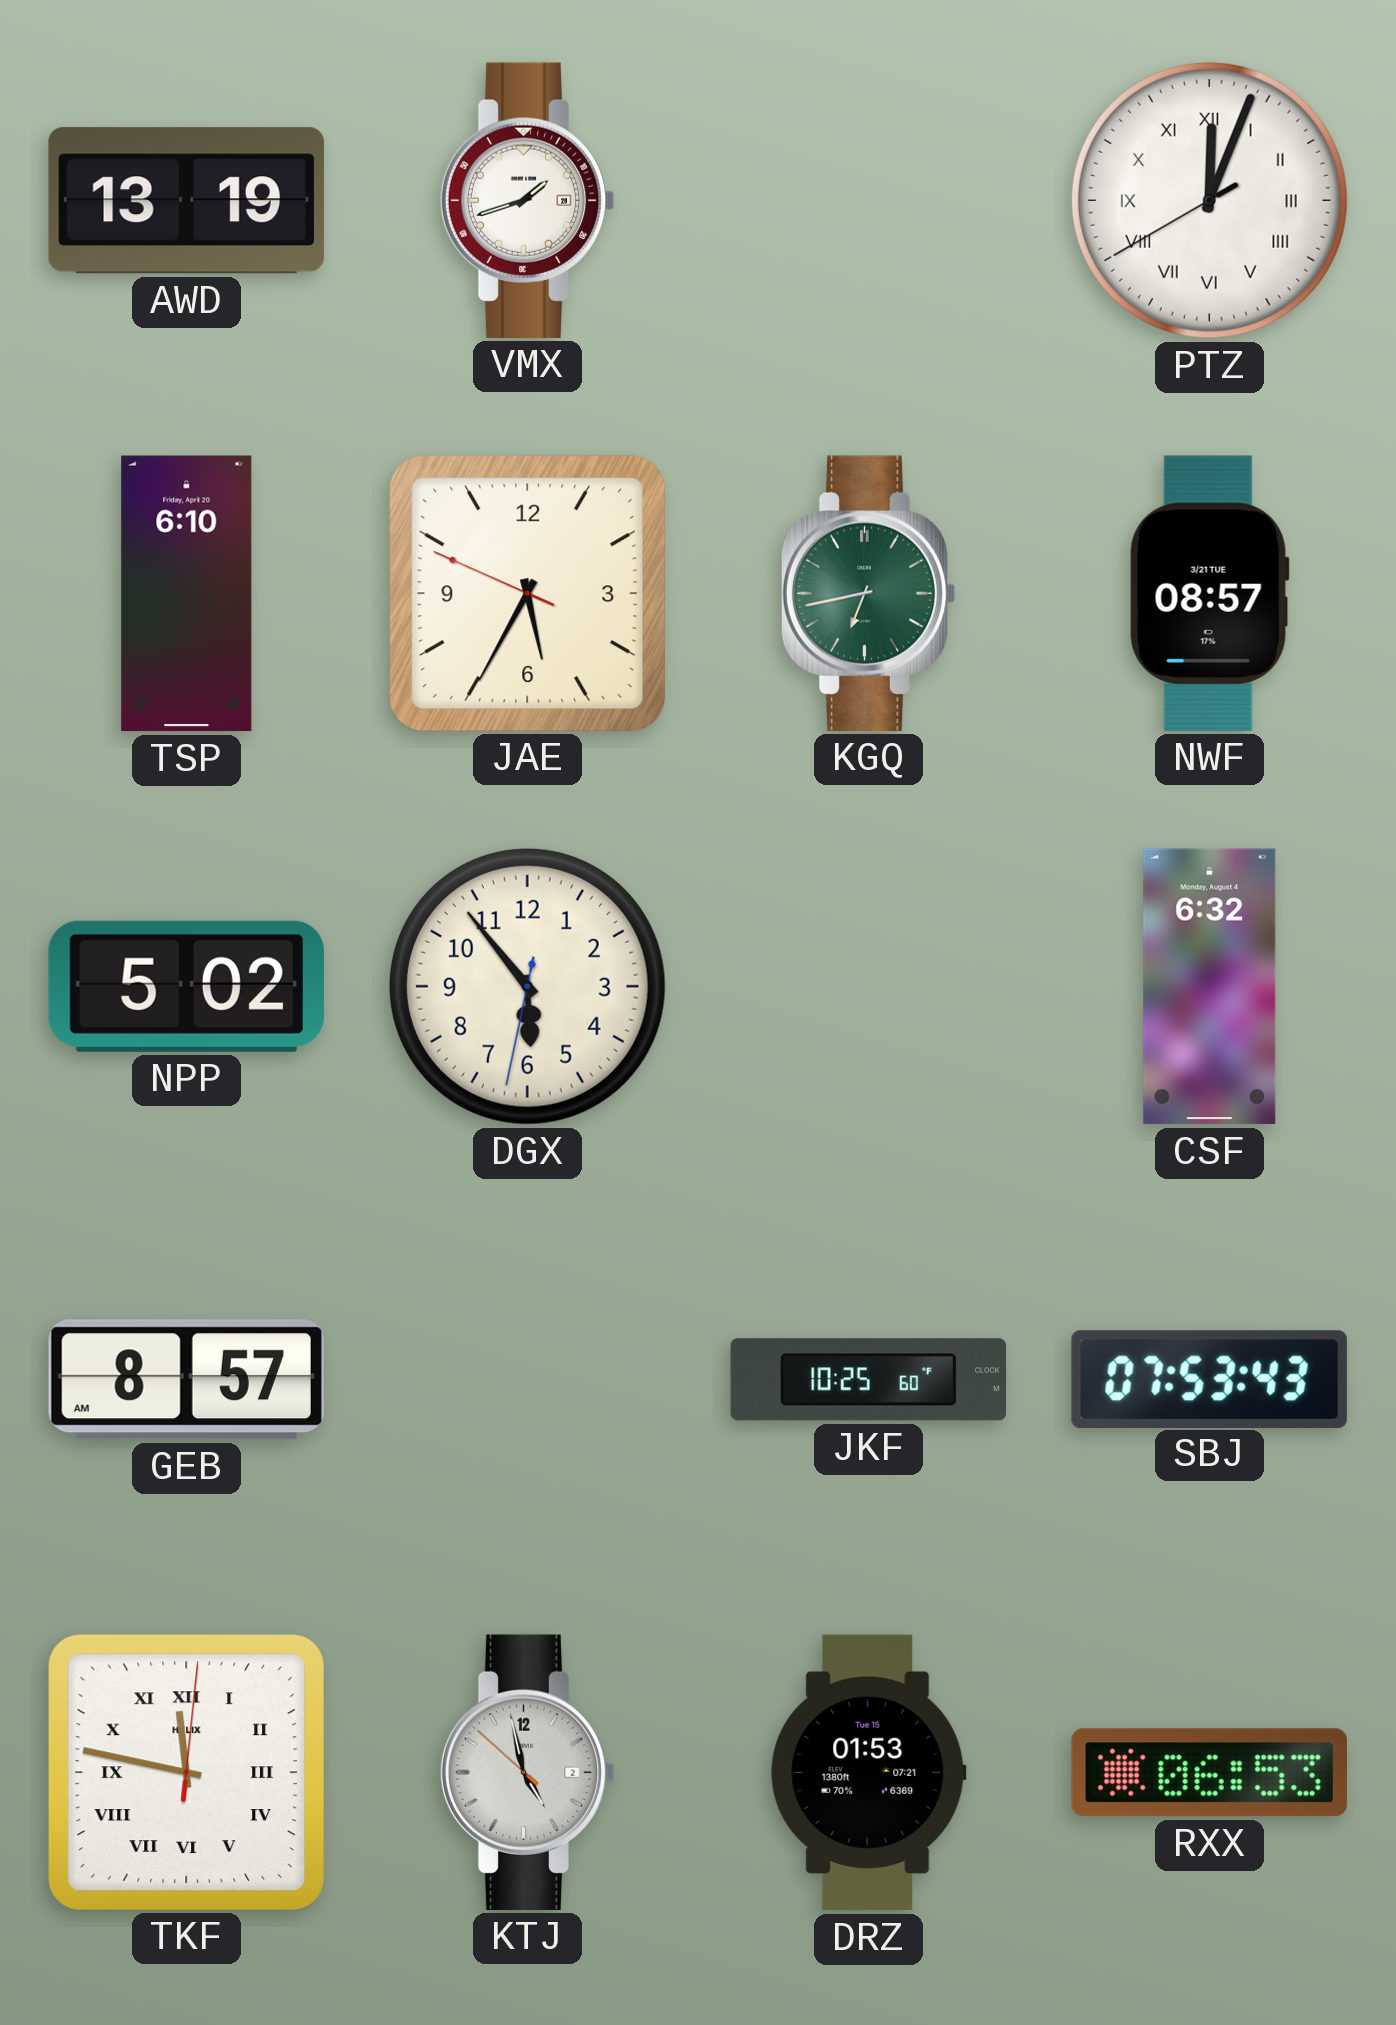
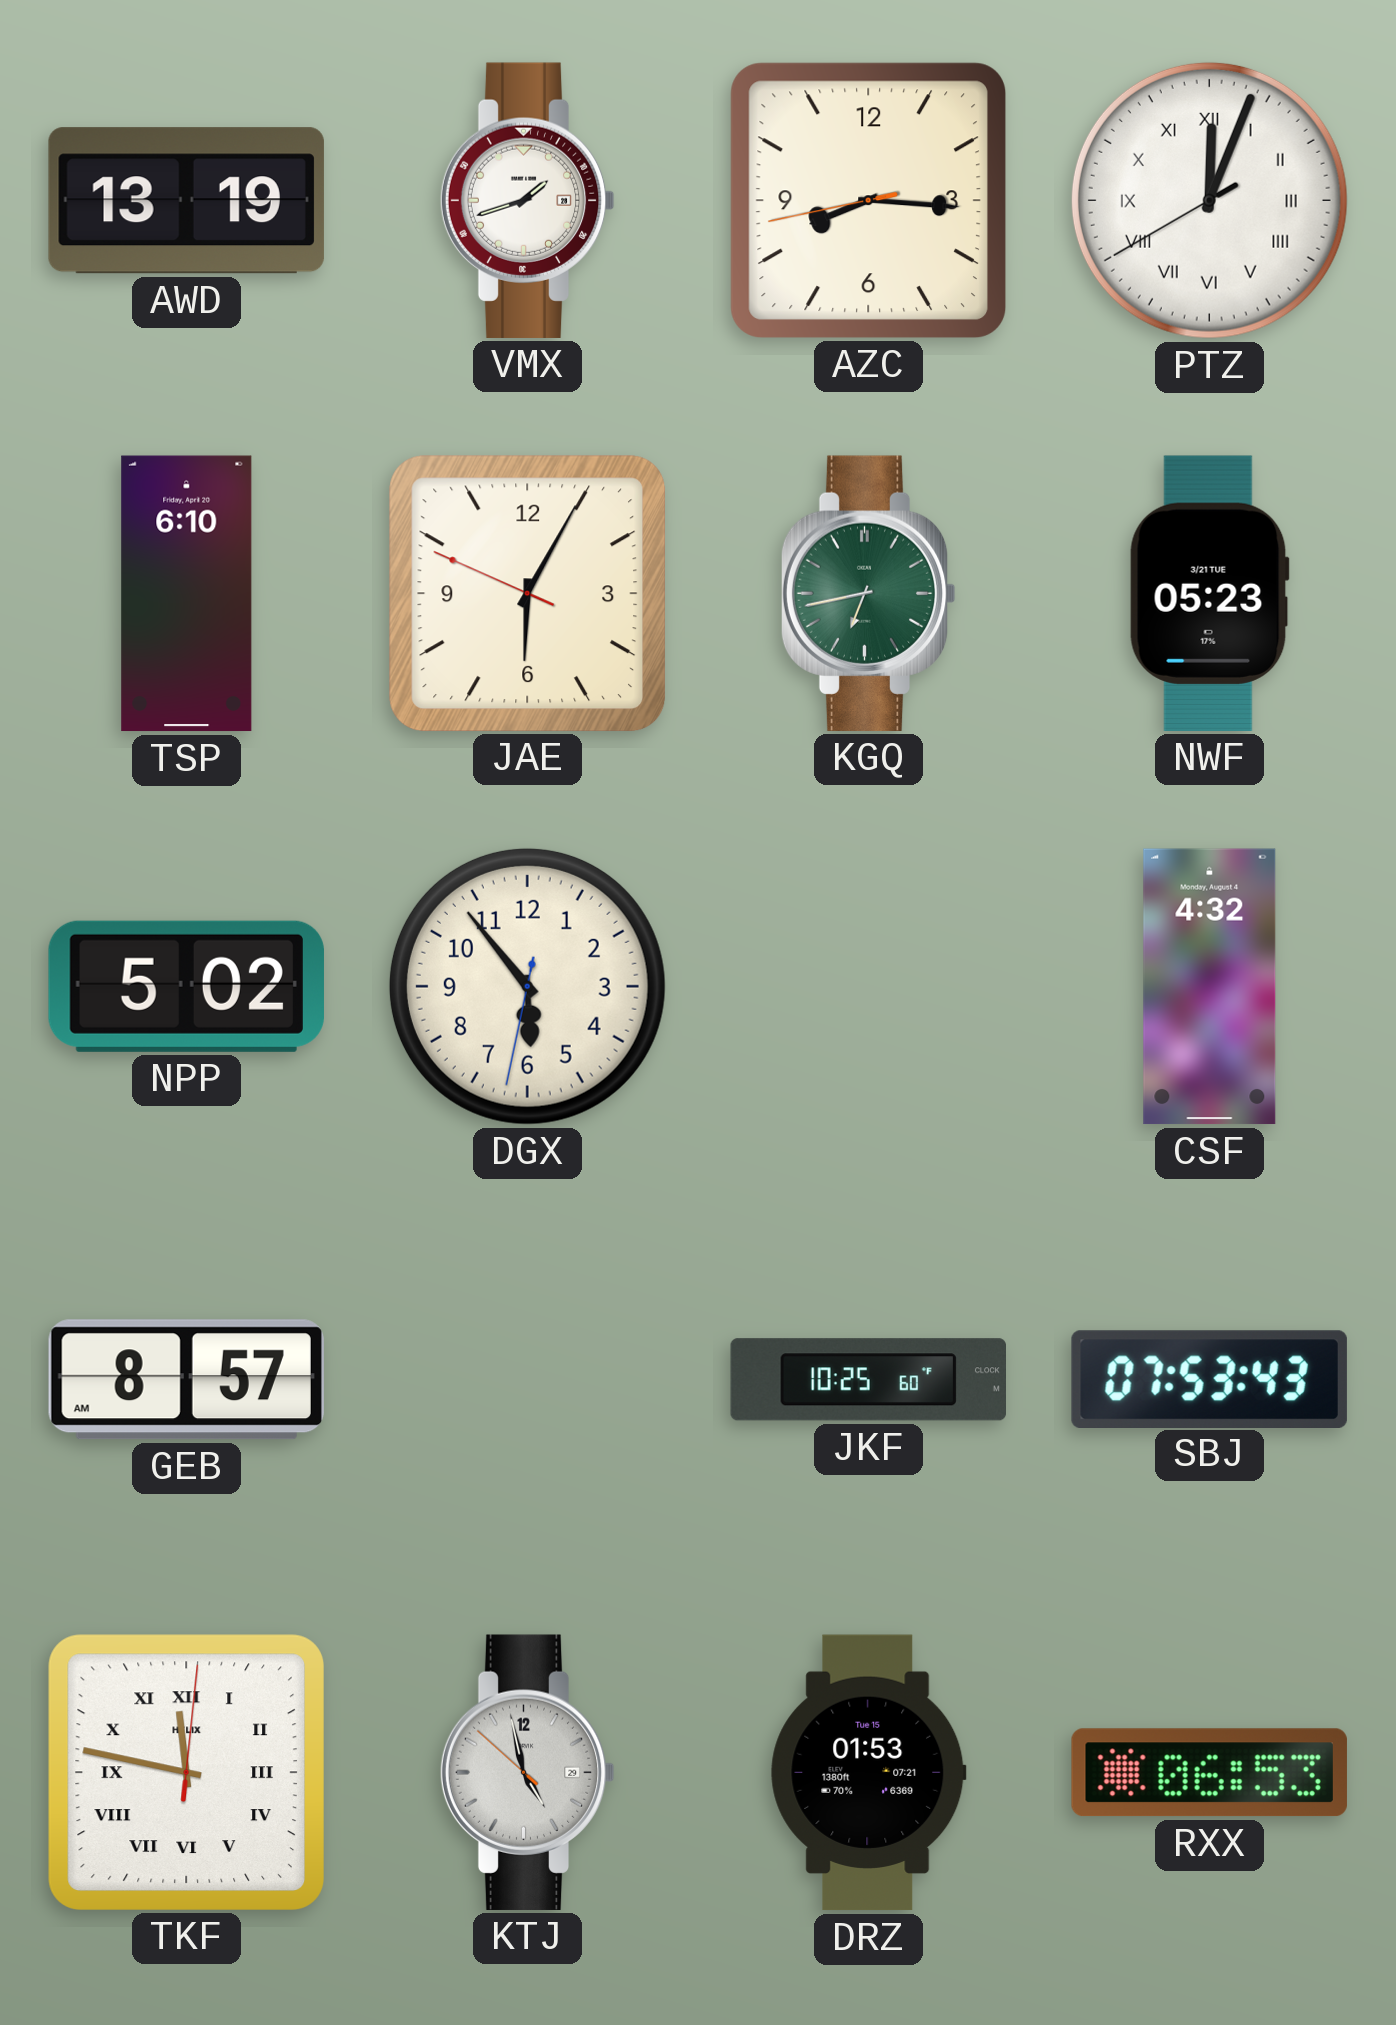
AZC: none -> 8:15 (868, 200)
JAE: 5:34 -> 6:04 (527, 593)
NWF: 08:57 -> 05:23 (1209, 593)
CSF: 6:32 -> 4:32 (1210, 987)
KTJ date: 2 -> 29 (527, 1772)
